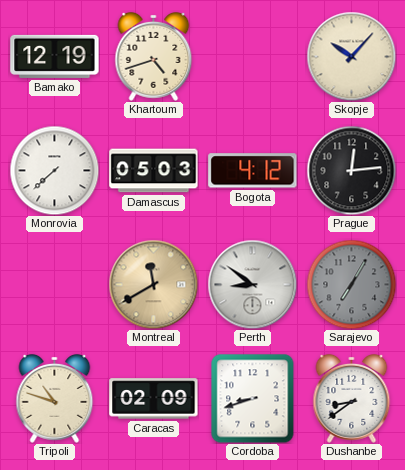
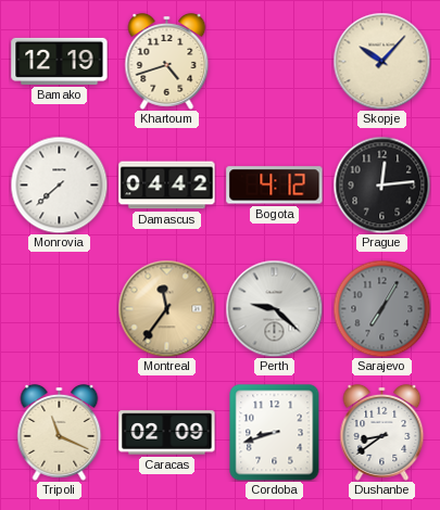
Damascus: 05:03 -> 04:42 (167, 186)
Montreal: 11:40 -> 11:36 (166, 308)
Perth: 8:51 -> 9:22 (274, 308)
Tripoli: 10:48 -> 11:19 (60, 432)
